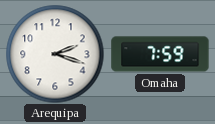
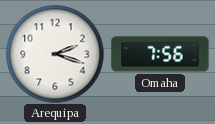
Omaha: 7:59 -> 7:56 (160, 54)
